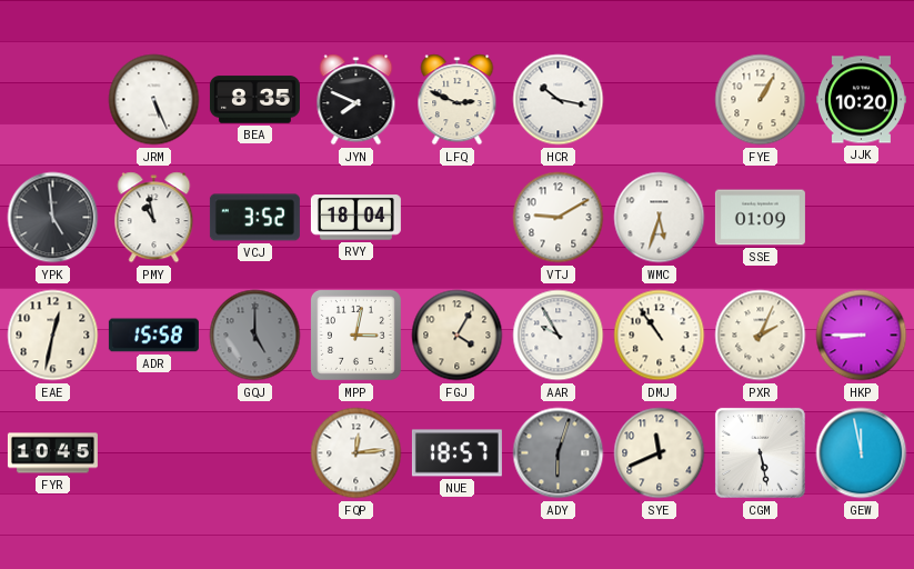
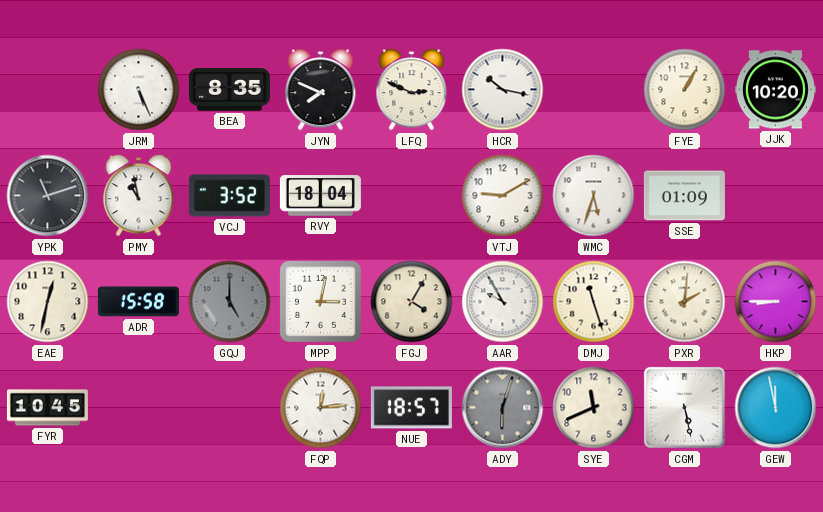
YPK: 4:59 -> 11:12 (48, 196)
DMJ: 10:54 -> 11:27 (594, 302)
PXR: 2:04 -> 2:01 (685, 302)
